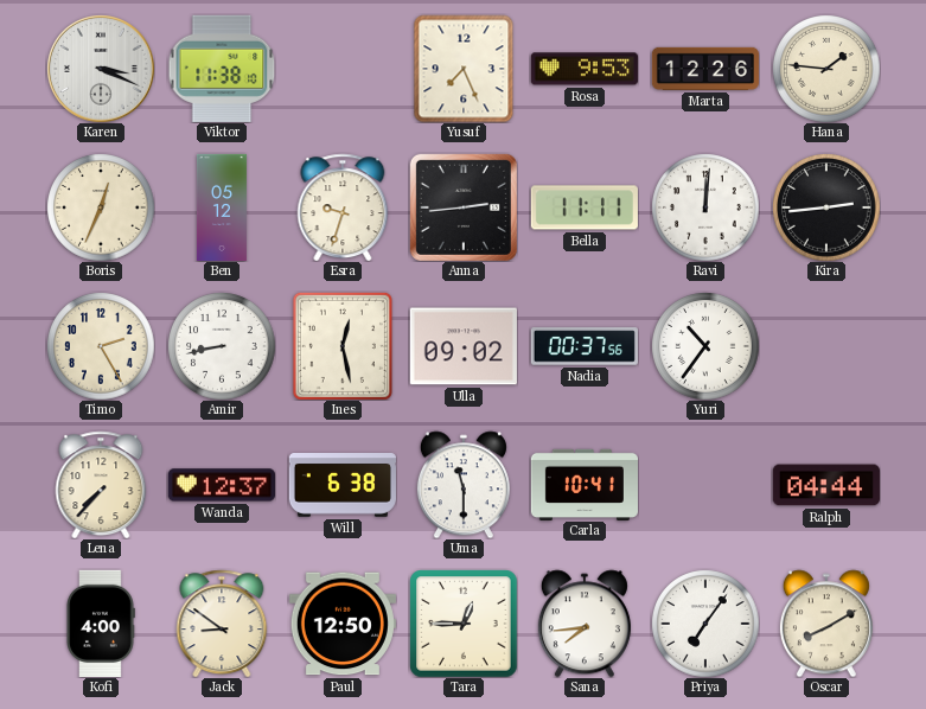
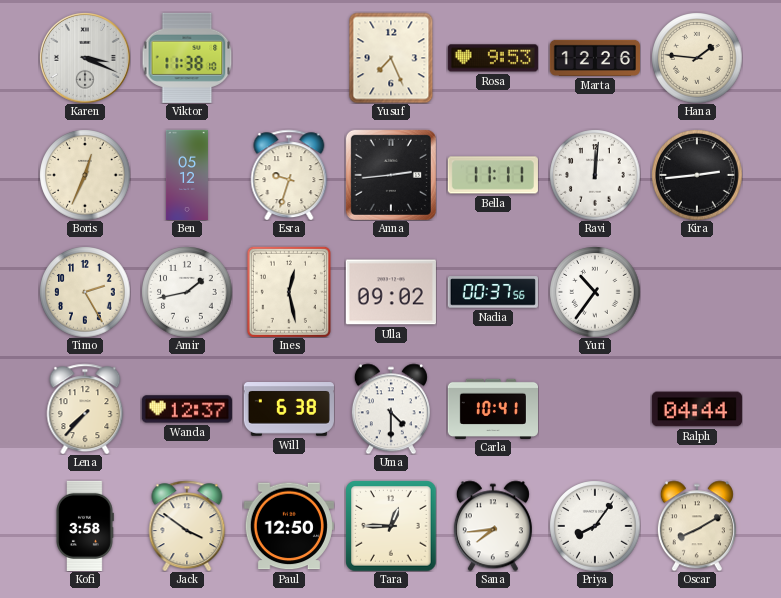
Amir: 8:43 -> 1:43 (187, 292)
Uma: 11:30 -> 4:30 (391, 409)
Kofi: 4:00 -> 3:58 (85, 526)
Jack: 8:51 -> 3:51 (187, 526)
Priya: 7:06 -> 8:06 (595, 526)
